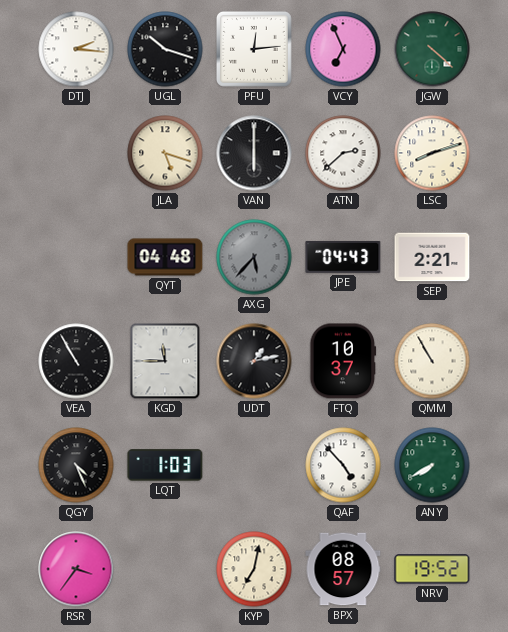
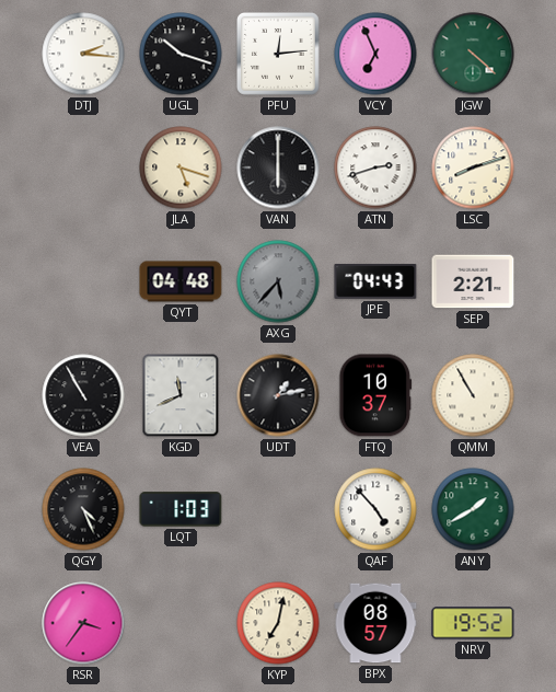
ATN: 2:38 -> 2:42 (375, 168)
KGD: 11:45 -> 11:41 (181, 395)
ANY: 7:40 -> 1:40 (473, 509)
